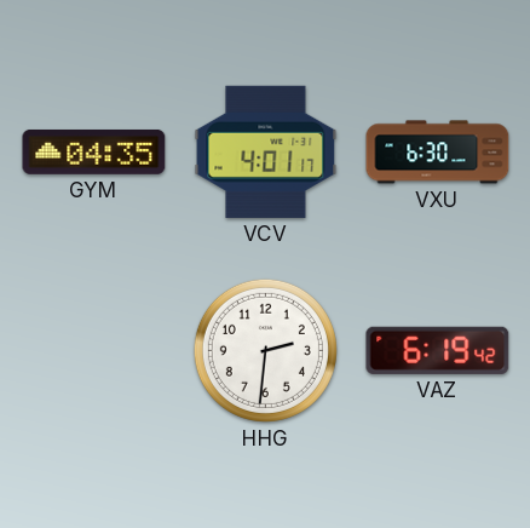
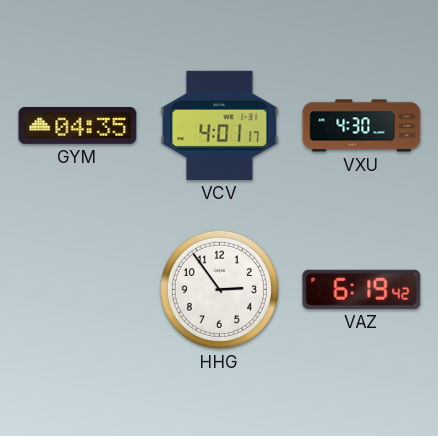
VXU: 6:30 -> 4:30 (362, 126)
HHG: 2:31 -> 2:54 (219, 289)
